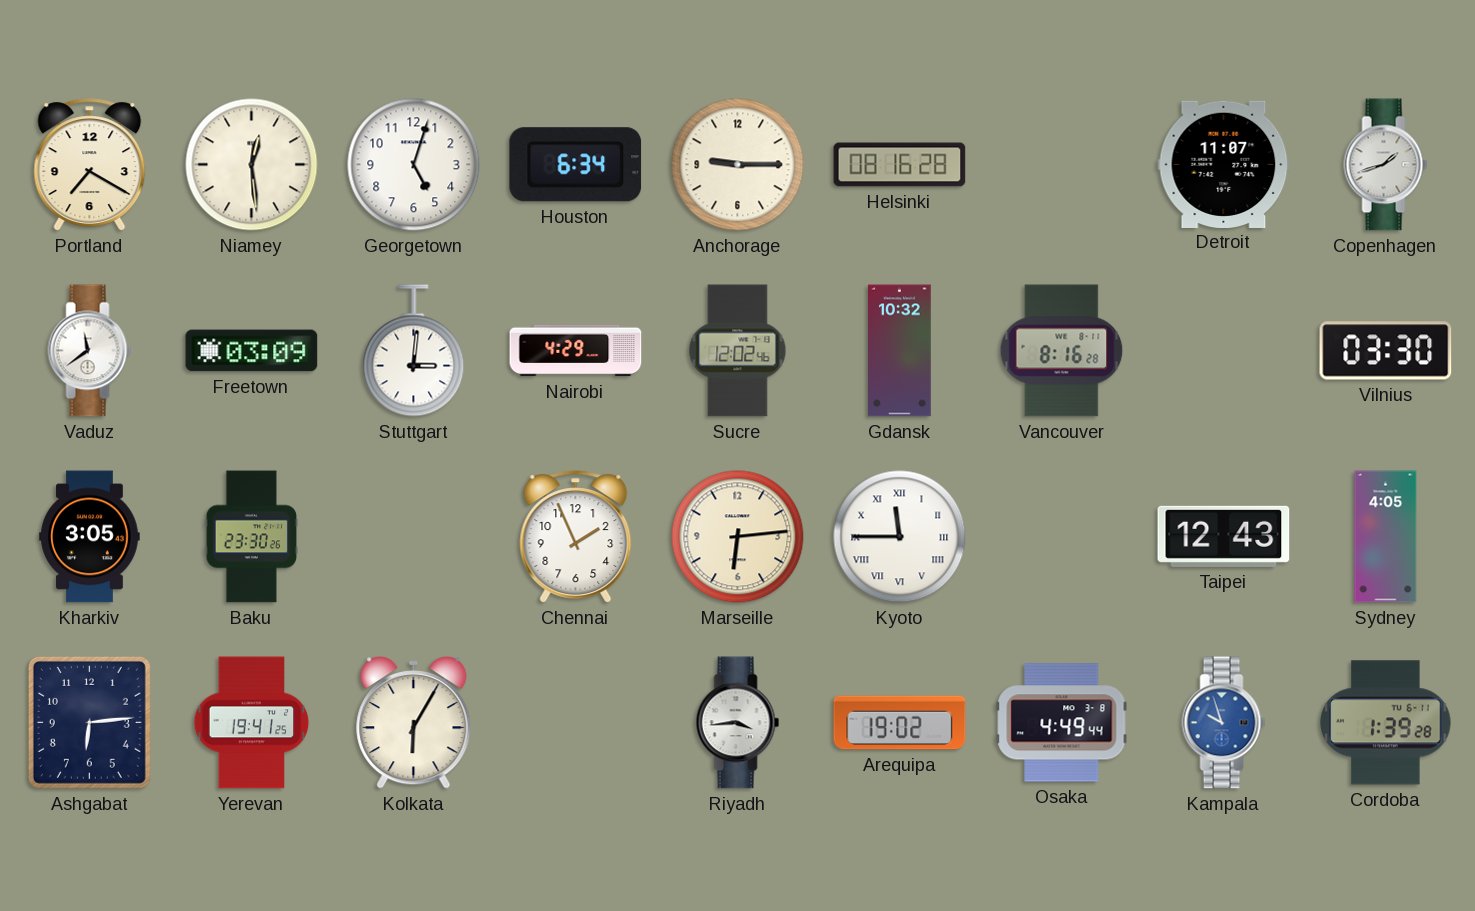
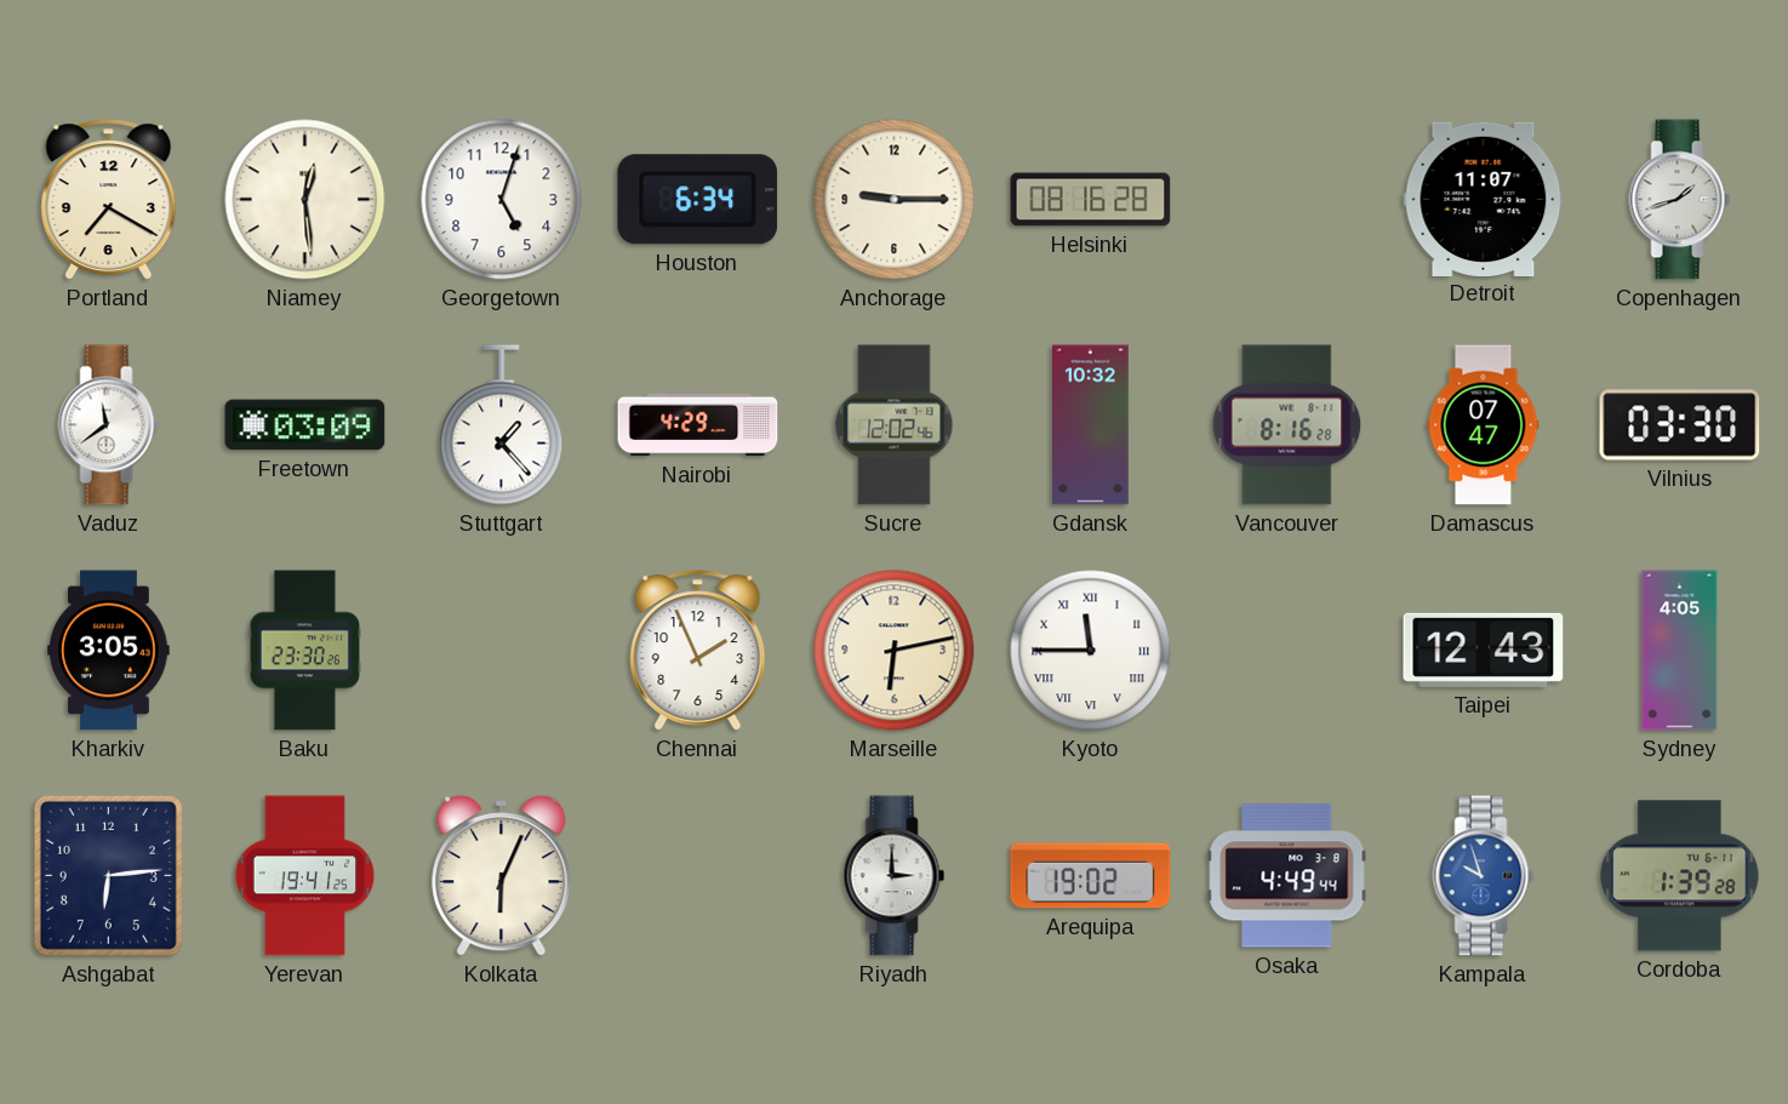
Stuttgart: 3:01 -> 1:23 (502, 425)
Damascus: none -> 07:47 (1484, 425)
Marseille: 6:14 -> 6:13 (895, 651)
Kolkata: 6:05 -> 6:04 (502, 875)
Riyadh: 3:44 -> 3:00 (895, 876)
